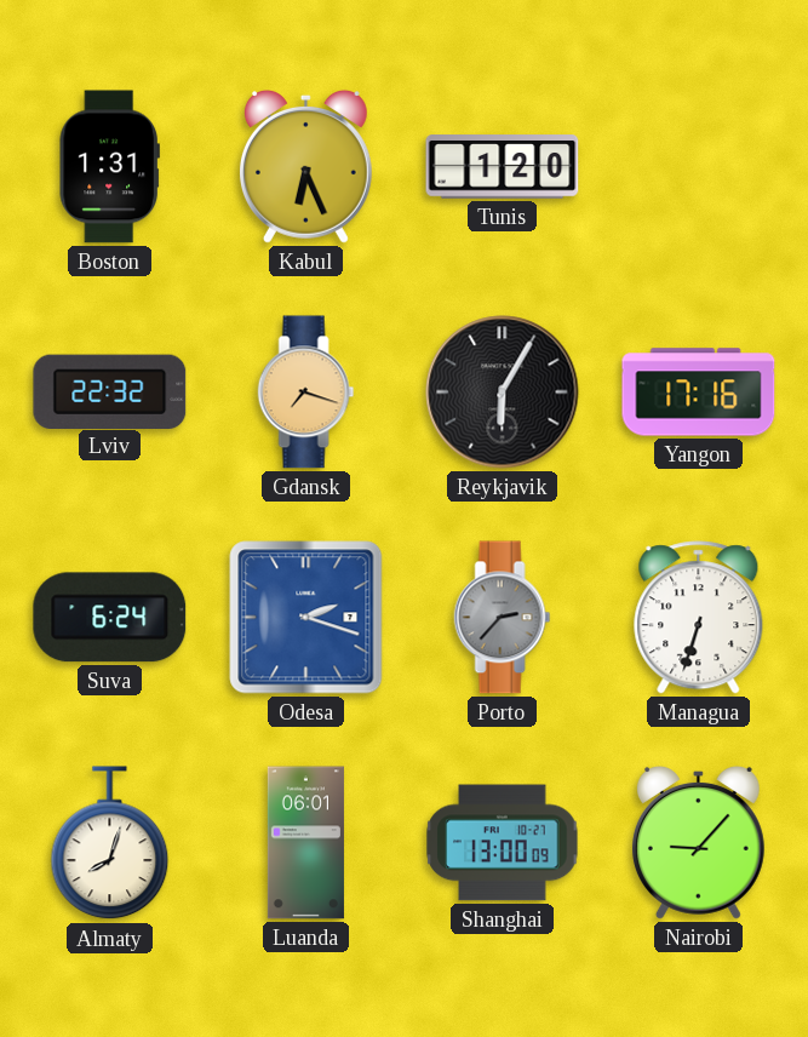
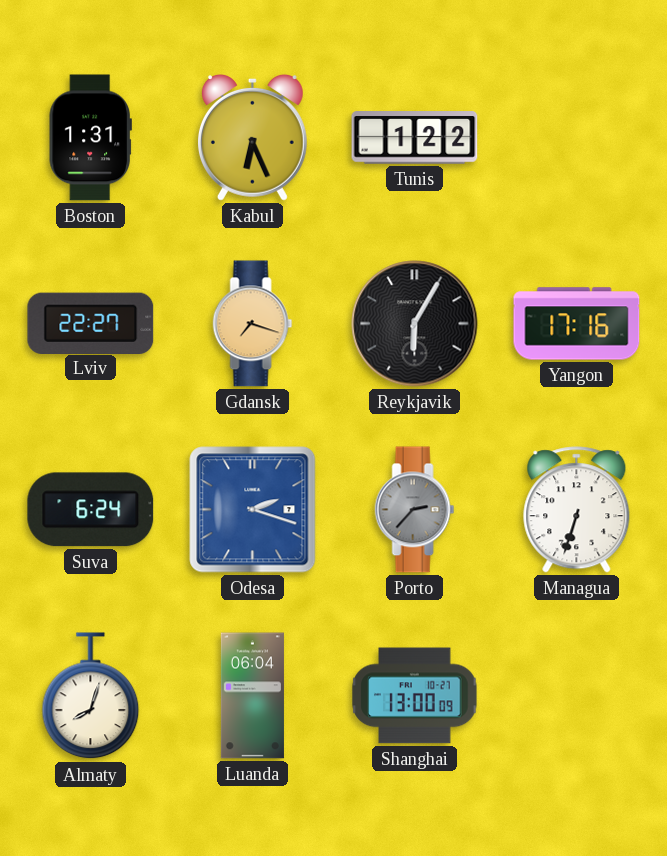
Tunis: 1:20 -> 1:22 (415, 138)
Lviv: 22:32 -> 22:27 (91, 323)
Luanda: 06:01 -> 06:04 (252, 696)
Nairobi: 9:07 -> none (698, 842)
